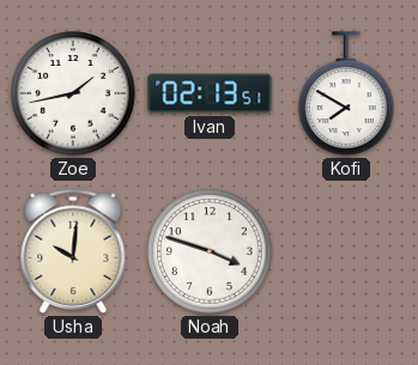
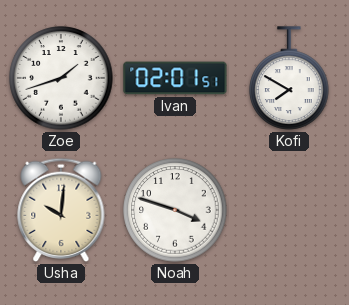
Zoe: 1:43 -> 1:42 (61, 78)
Ivan: 02:13 -> 02:01 (175, 78)
